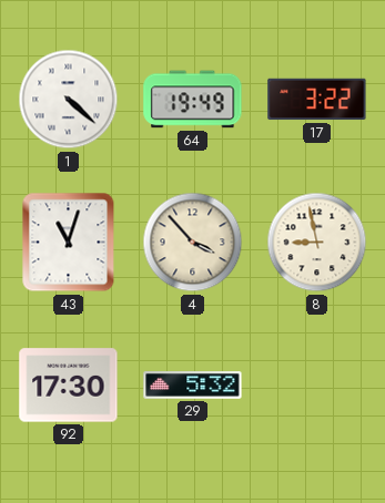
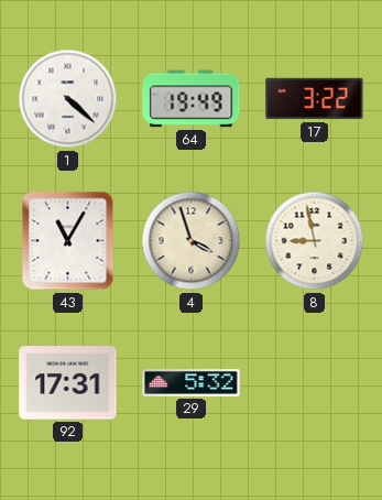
43: 11:03 -> 11:05 (68, 241)
4: 3:53 -> 3:57 (192, 241)
92: 17:30 -> 17:31 (68, 383)
